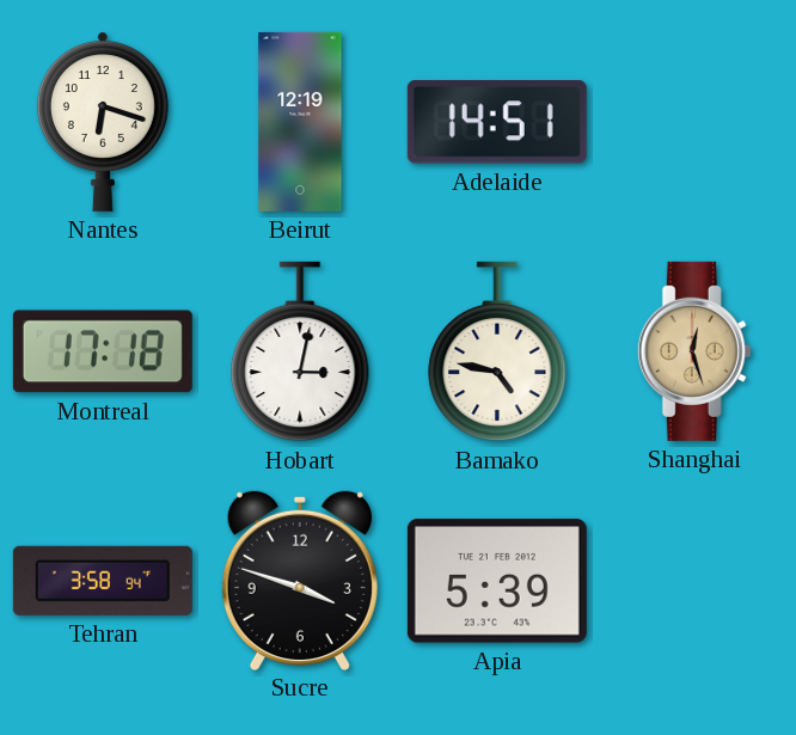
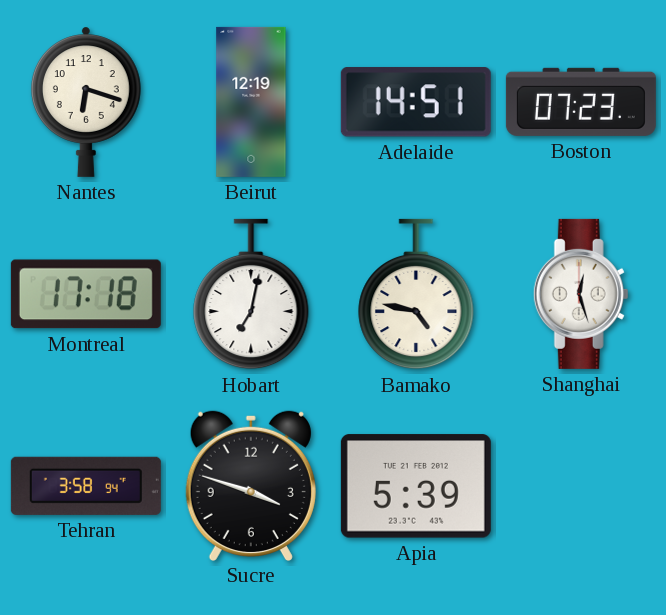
Boston: none -> 07:23 (581, 102)
Hobart: 3:02 -> 7:02 (251, 294)
Shanghai dial: champagne -> white (581, 294)
